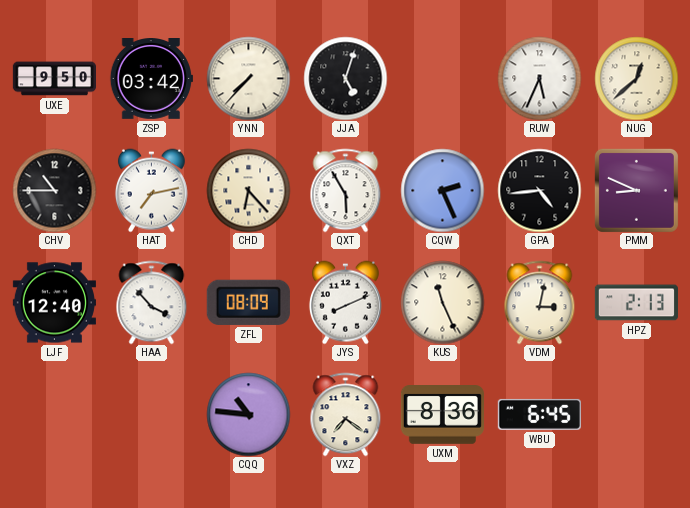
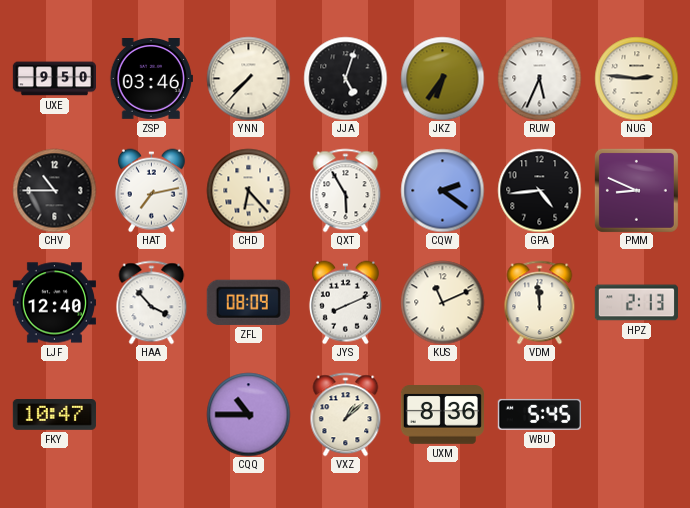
ZSP: 03:42 -> 03:46 (151, 79)
JKZ: none -> 6:36 (442, 78)
NUG: 12:38 -> 2:46 (636, 78)
CQW: 2:26 -> 2:21 (442, 190)
KUS: 11:26 -> 11:11 (442, 302)
VDM: 3:02 -> 11:59 (540, 302)
FKY: none -> 10:47 (54, 415)
CQQ: 10:46 -> 10:45 (248, 414)
VXZ: 7:21 -> 1:08 (346, 414)
WBU: 6:45 -> 5:45 (539, 414)
